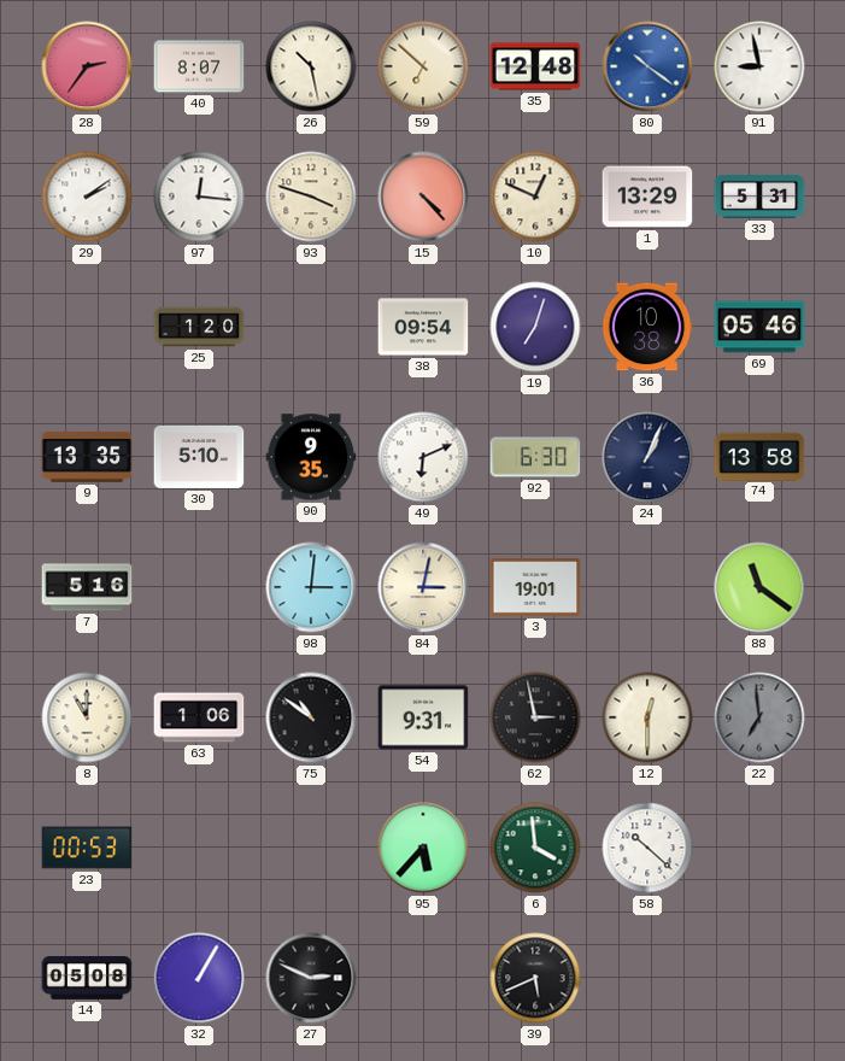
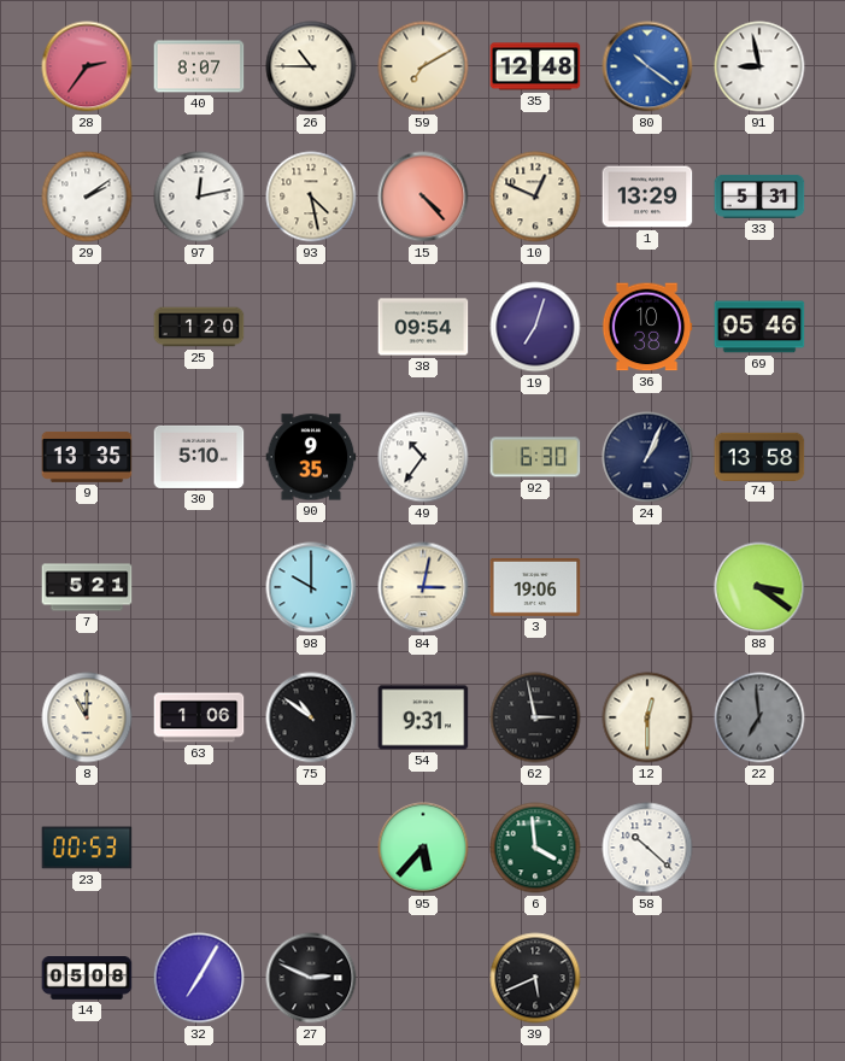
26: 10:28 -> 10:45 (311, 66)
59: 6:52 -> 7:10 (423, 66)
97: 12:16 -> 12:13 (199, 197)
93: 3:48 -> 4:28 (311, 197)
49: 6:11 -> 10:36 (423, 457)
7: 5:16 -> 5:21 (87, 587)
98: 3:01 -> 10:00 (311, 587)
3: 19:01 -> 19:06 (535, 587)
88: 11:21 -> 3:21 (759, 587)
32: 1:05 -> 7:05 (199, 978)
